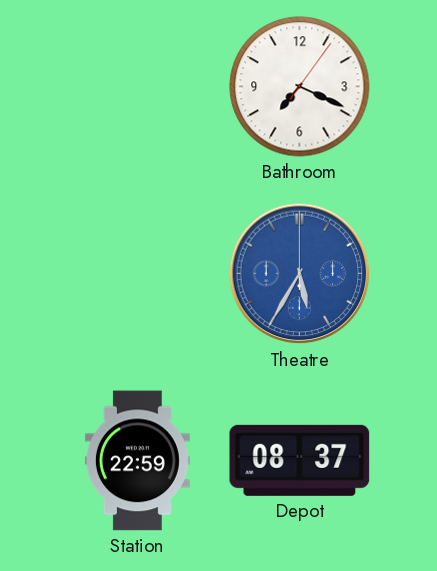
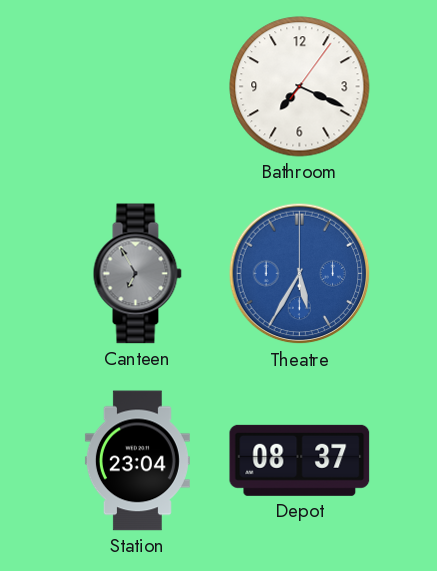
Canteen: none -> 6:55 (137, 274)
Station: 22:59 -> 23:04 (137, 461)
